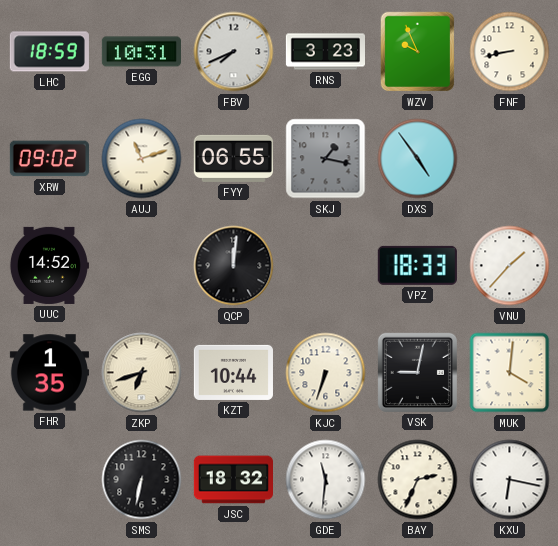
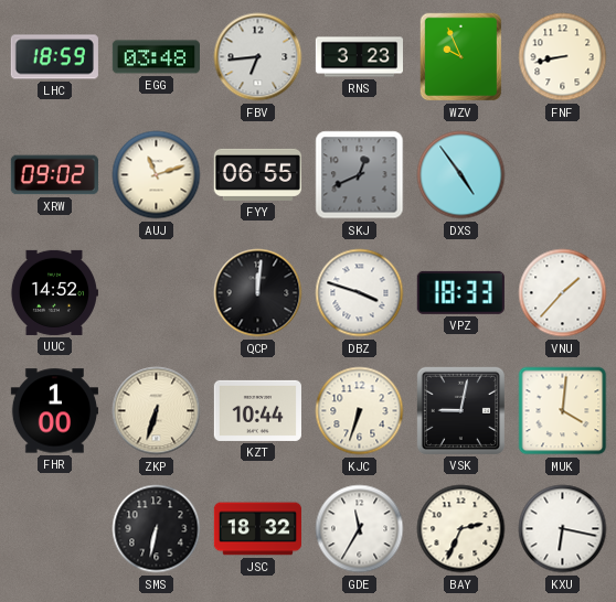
EGG: 10:31 -> 03:48 (156, 57)
FBV: 7:41 -> 6:44 (258, 57)
SKJ: 1:17 -> 12:41 (360, 175)
DBZ: none -> 3:48 (360, 293)
FHR: 1:35 -> 1:00 (54, 411)
ZKP: 6:42 -> 6:33 (157, 411)
GDE: 11:31 -> 11:35 (360, 529)
